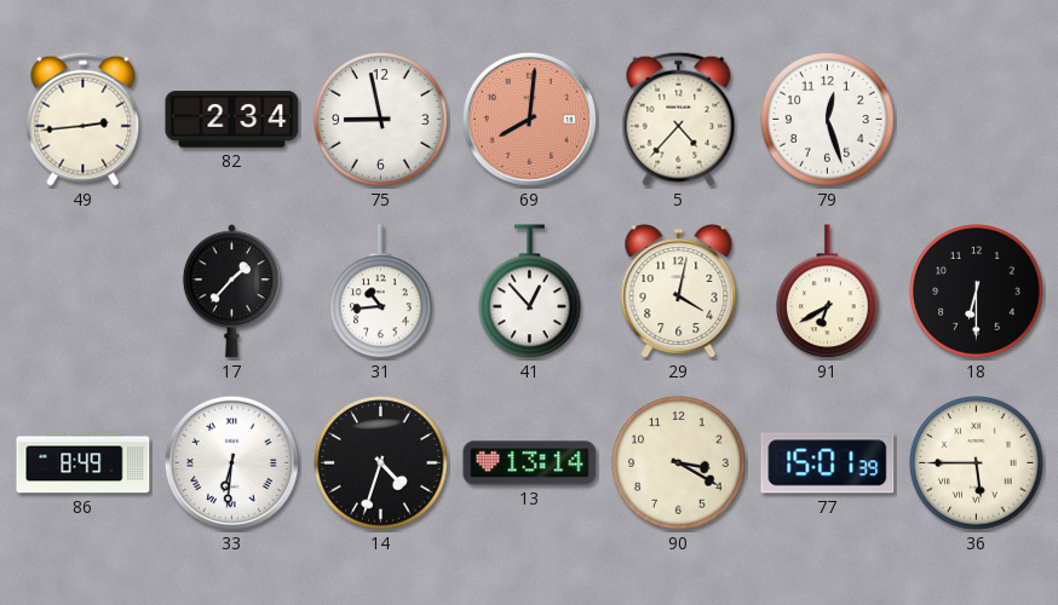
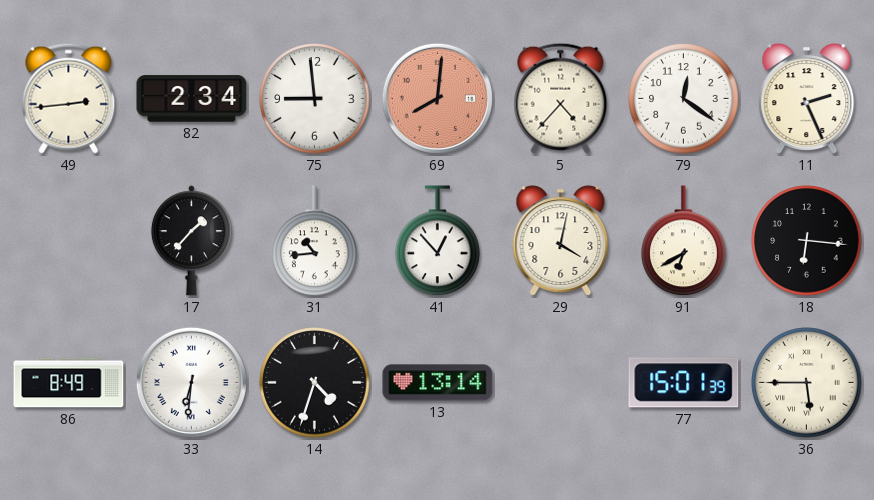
75: 8:58 -> 8:59 (315, 99)
79: 12:27 -> 12:21 (684, 99)
11: none -> 2:26 (807, 99)
18: 6:30 -> 6:16 (807, 241)
90: 3:20 -> none (679, 463)
